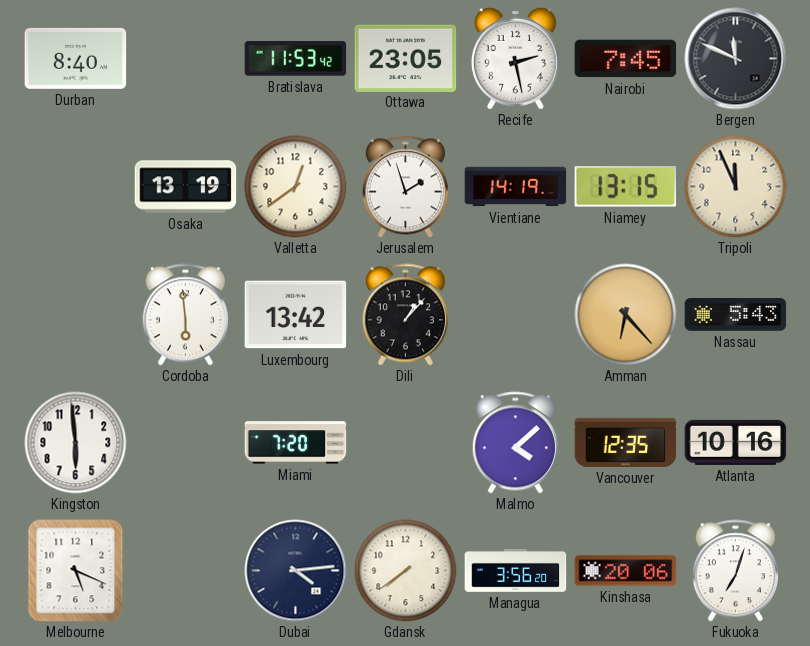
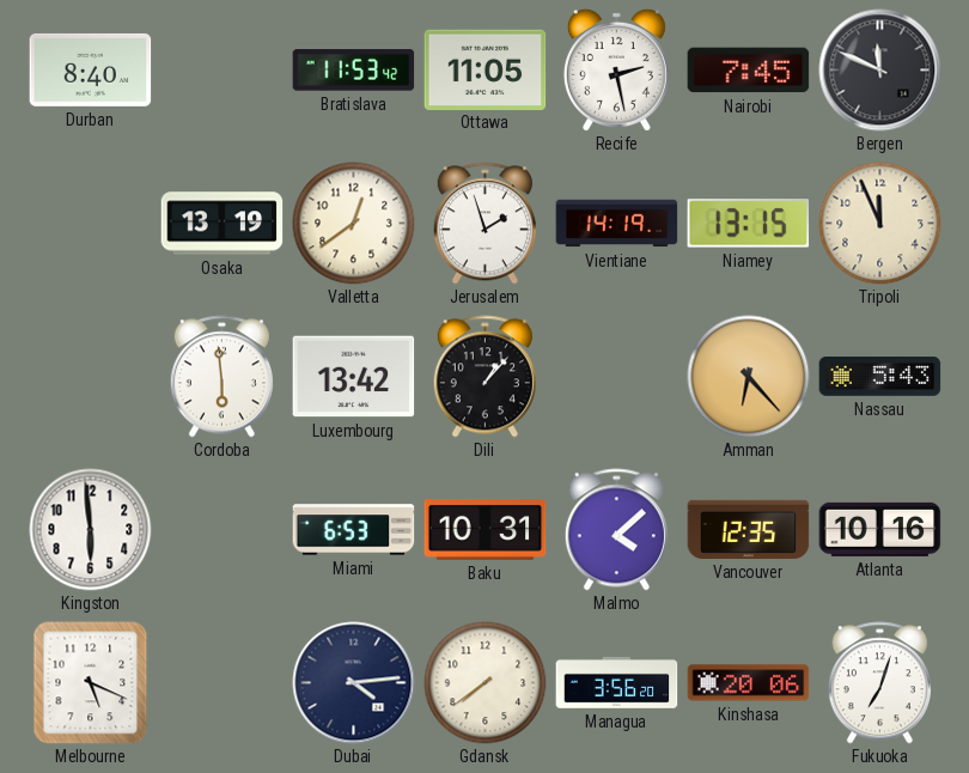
Ottawa: 23:05 -> 11:05 (486, 69)
Miami: 7:20 -> 6:53 (354, 530)
Baku: none -> 10:31 (486, 530)
